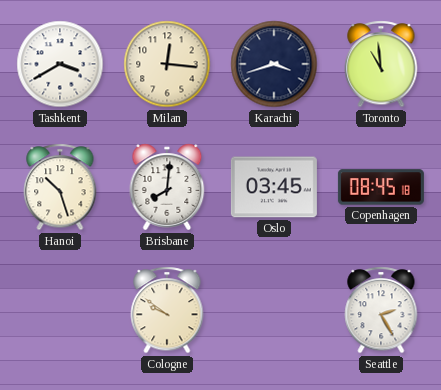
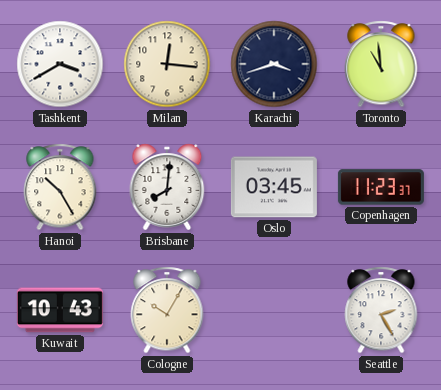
Hanoi: 10:27 -> 10:25 (60, 187)
Copenhagen: 08:45 -> 11:23 (381, 187)
Kuwait: none -> 10:43 (60, 310)
Cologne: 9:51 -> 10:05 (167, 310)
